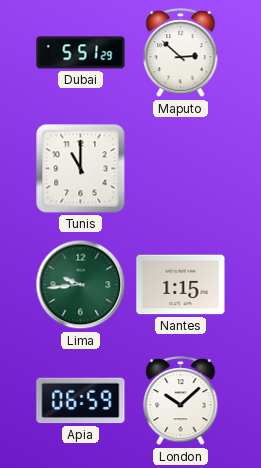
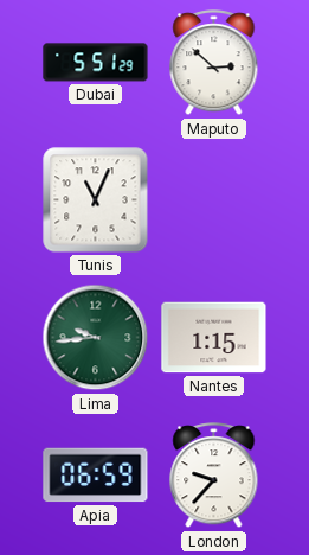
Tunis: 11:00 -> 11:04 (96, 200)
London: 10:08 -> 9:37 (214, 476)
